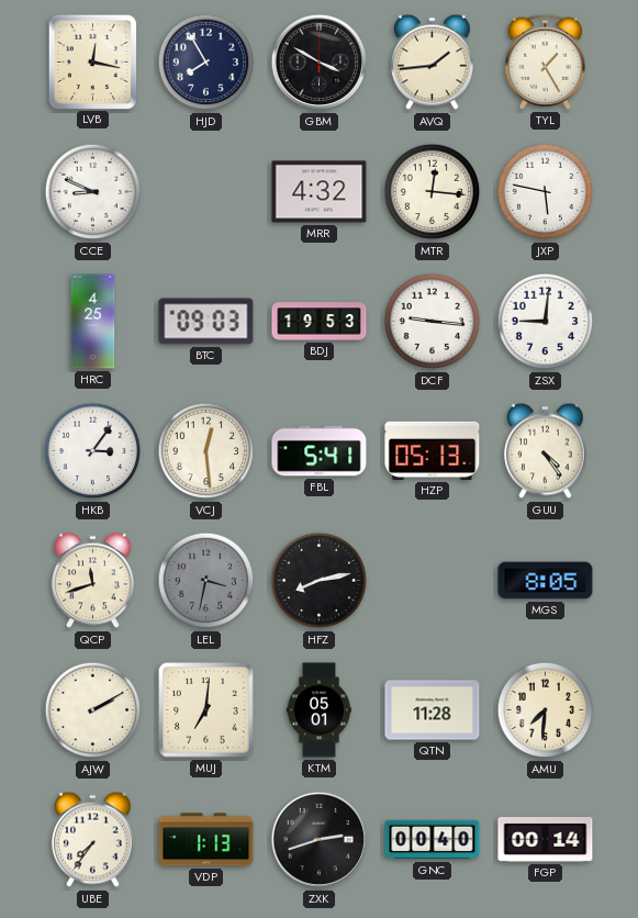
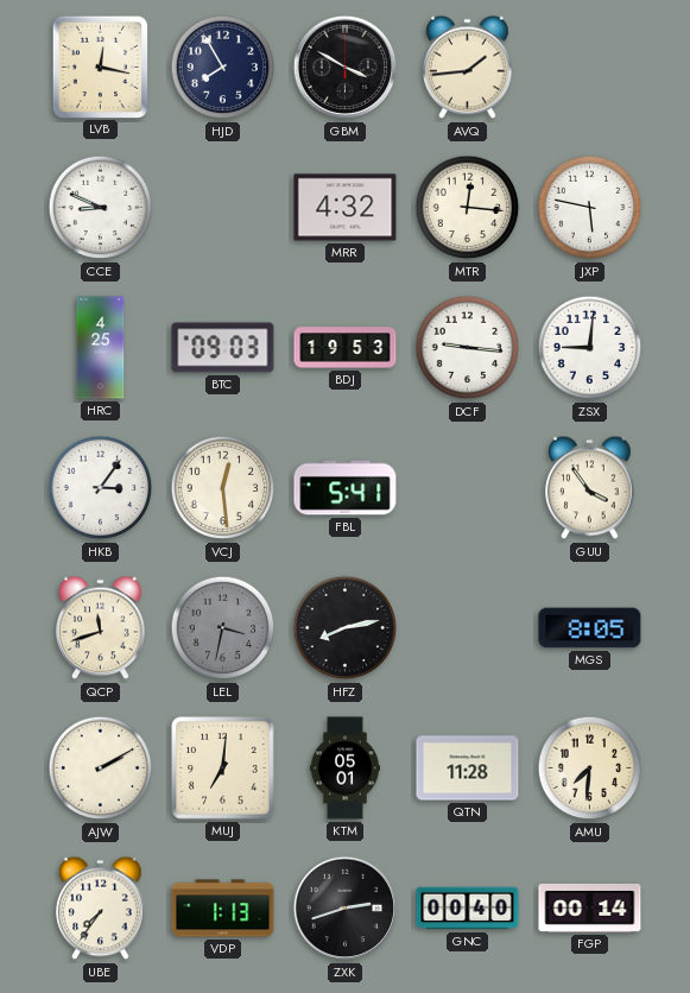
TYL: 1:25 -> none (546, 61)
HZP: 05:13 -> none (433, 450)
GUU: 4:24 -> 3:54 (590, 488)
